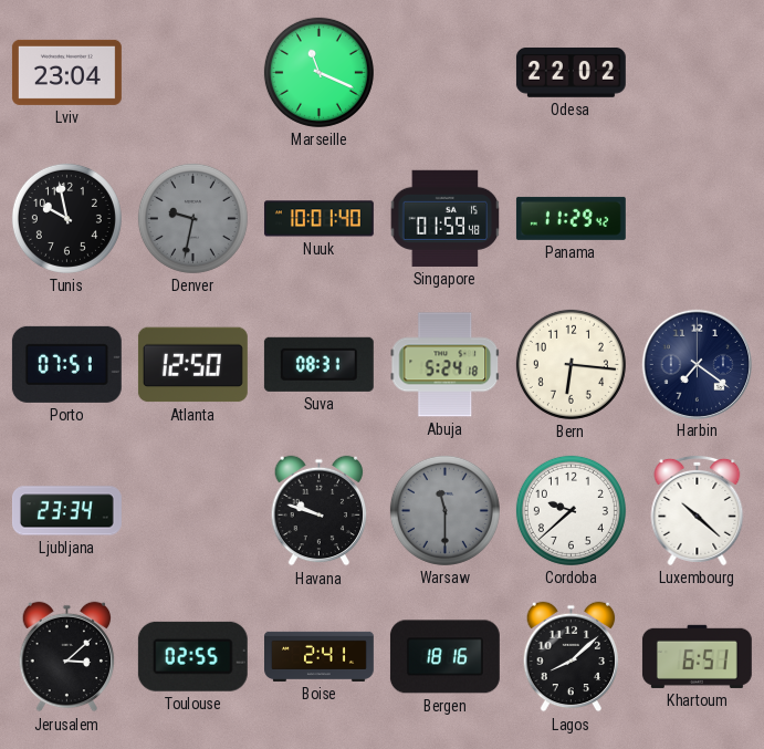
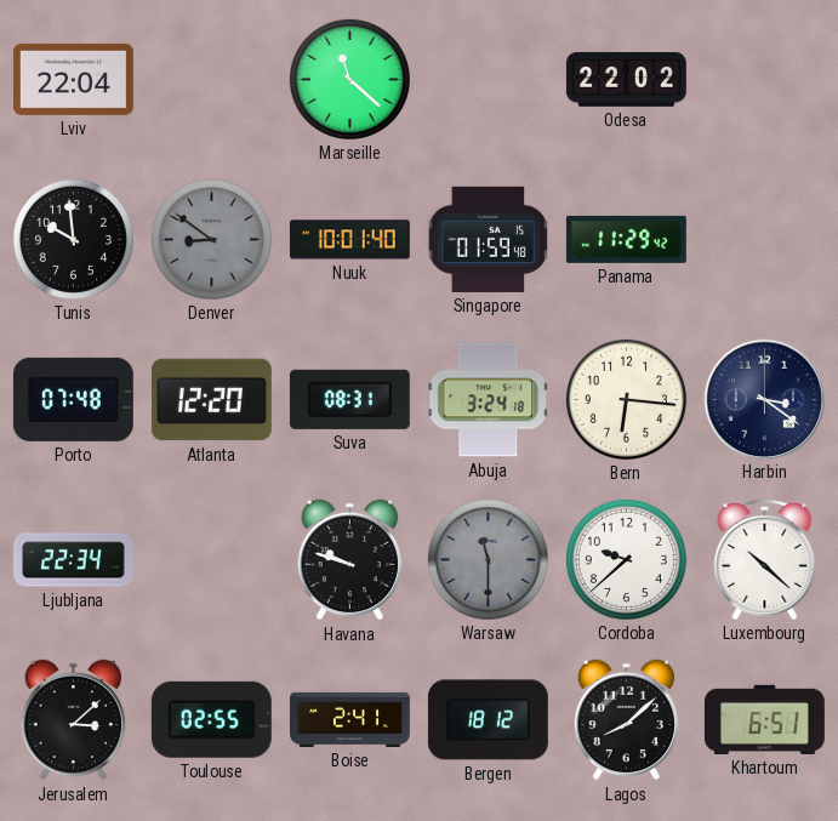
Lviv: 23:04 -> 22:04 (73, 79)
Marseille: 11:19 -> 11:22 (349, 79)
Tunis: 9:58 -> 9:59 (73, 239)
Denver: 9:32 -> 8:51 (211, 239)
Porto: 07:51 -> 07:48 (73, 399)
Atlanta: 12:50 -> 12:20 (211, 400)
Abuja: 5:24 -> 3:24 (489, 400)
Harbin: 7:21 -> 3:21 (764, 399)
Ljubljana: 23:34 -> 22:34 (73, 560)
Bergen: 18:16 -> 18:12 (488, 720)
